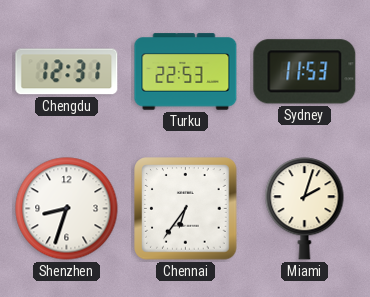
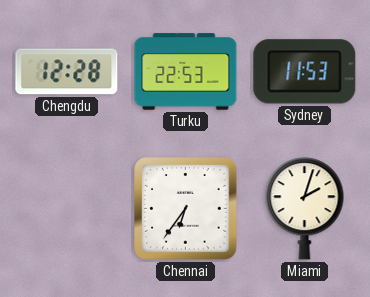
Chengdu: 12:31 -> 12:28 (67, 72)
Shenzhen: 8:33 -> none (67, 209)
